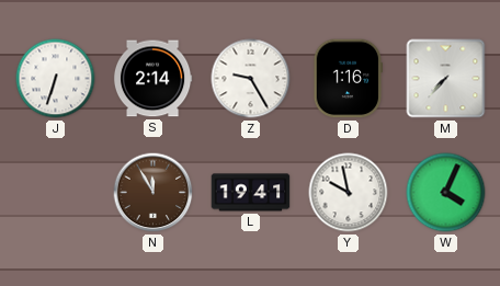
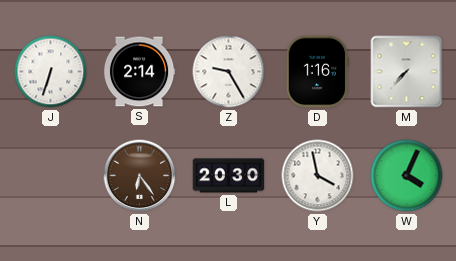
N: 11:55 -> 6:24 (140, 176)
L: 19:41 -> 20:30 (229, 176)
Y: 9:58 -> 3:58 (318, 176)
